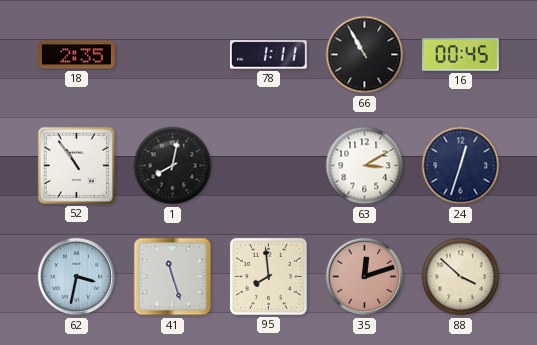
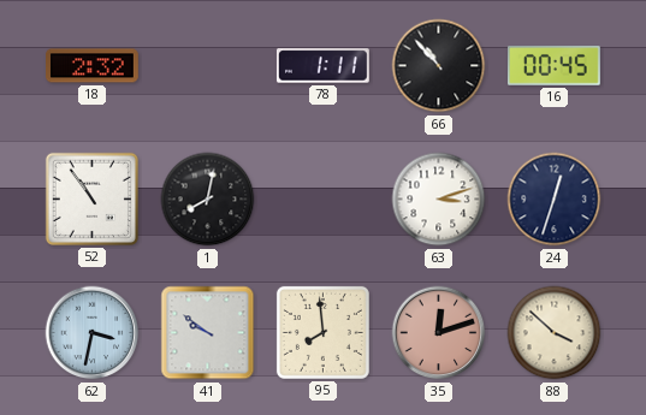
18: 2:35 -> 2:32 (93, 66)
66: 10:55 -> 10:53 (439, 66)
63: 3:10 -> 3:12 (439, 200)
41: 11:27 -> 9:51 (208, 333)
